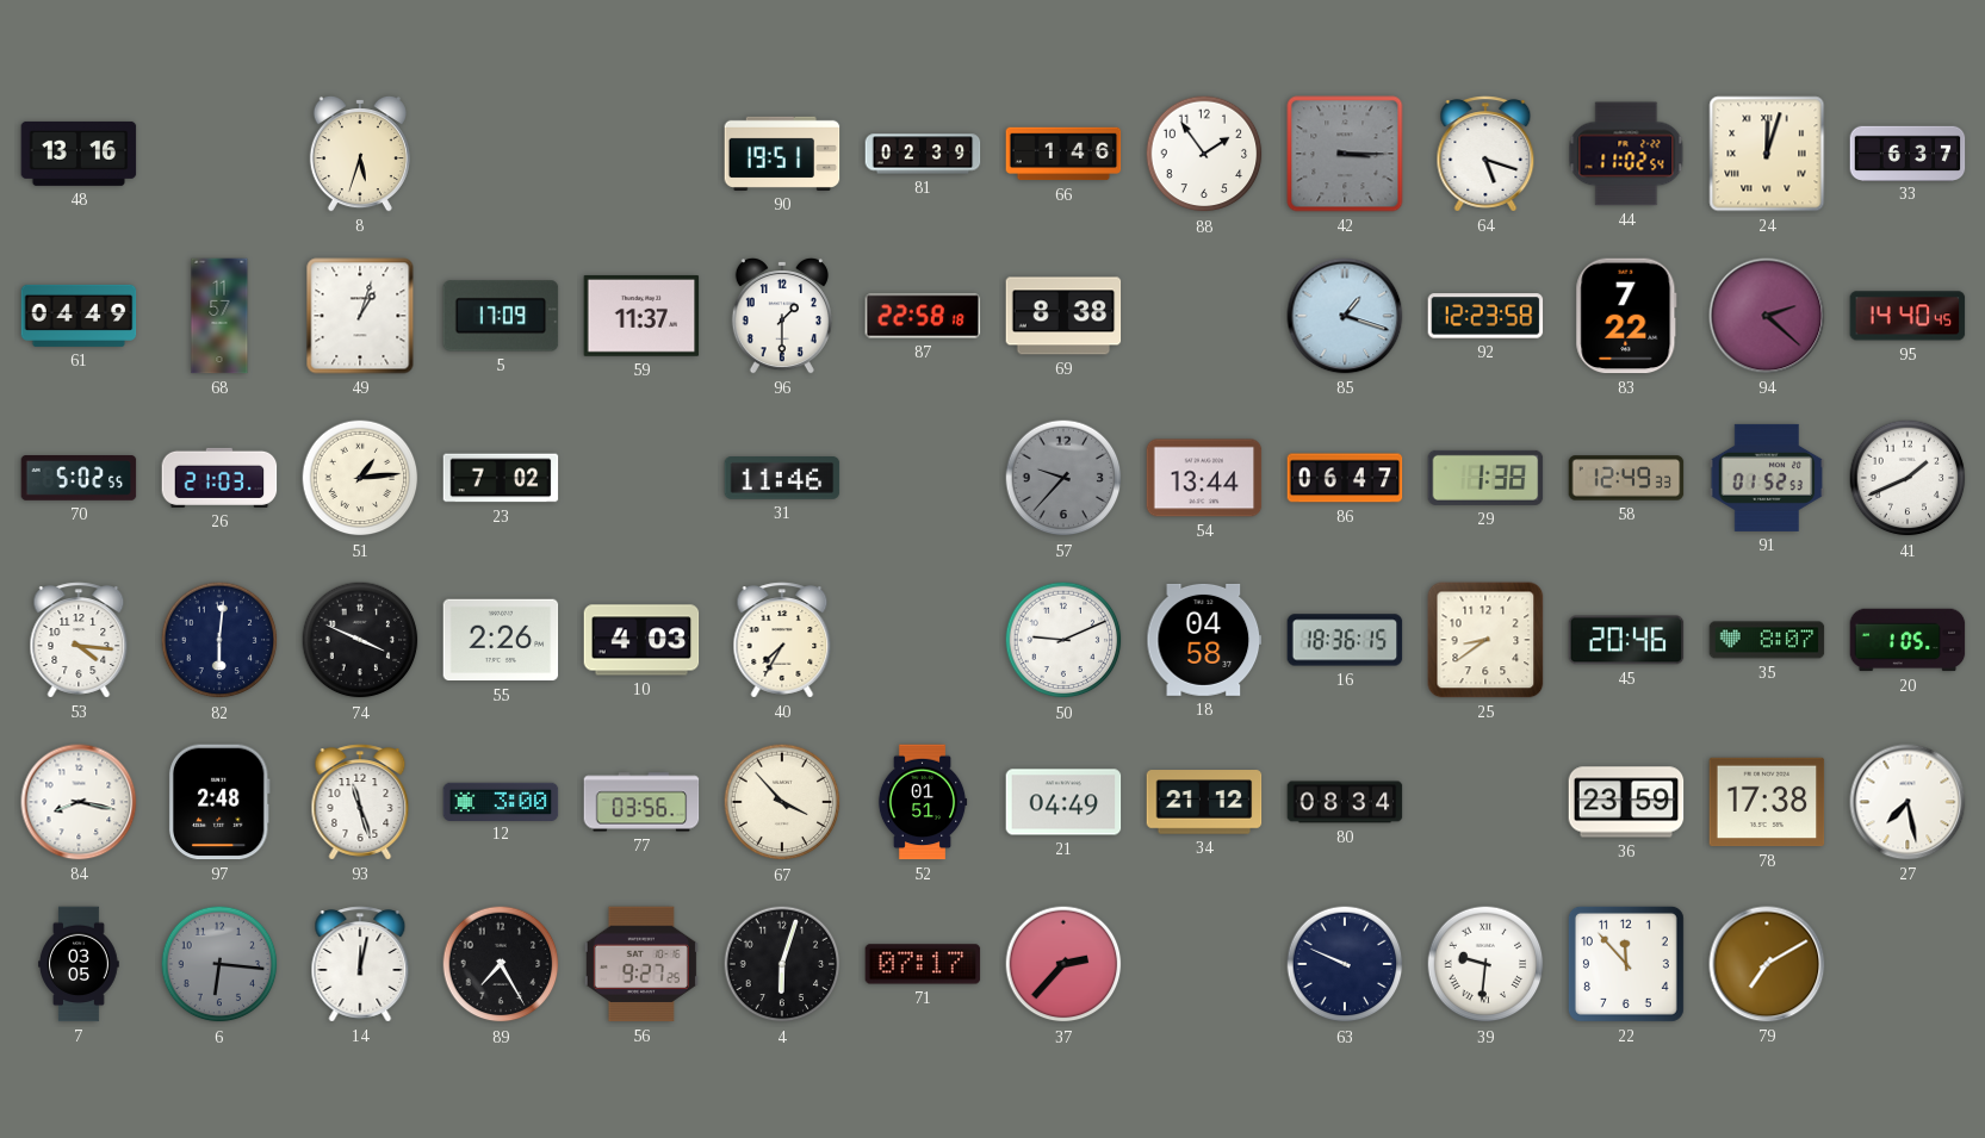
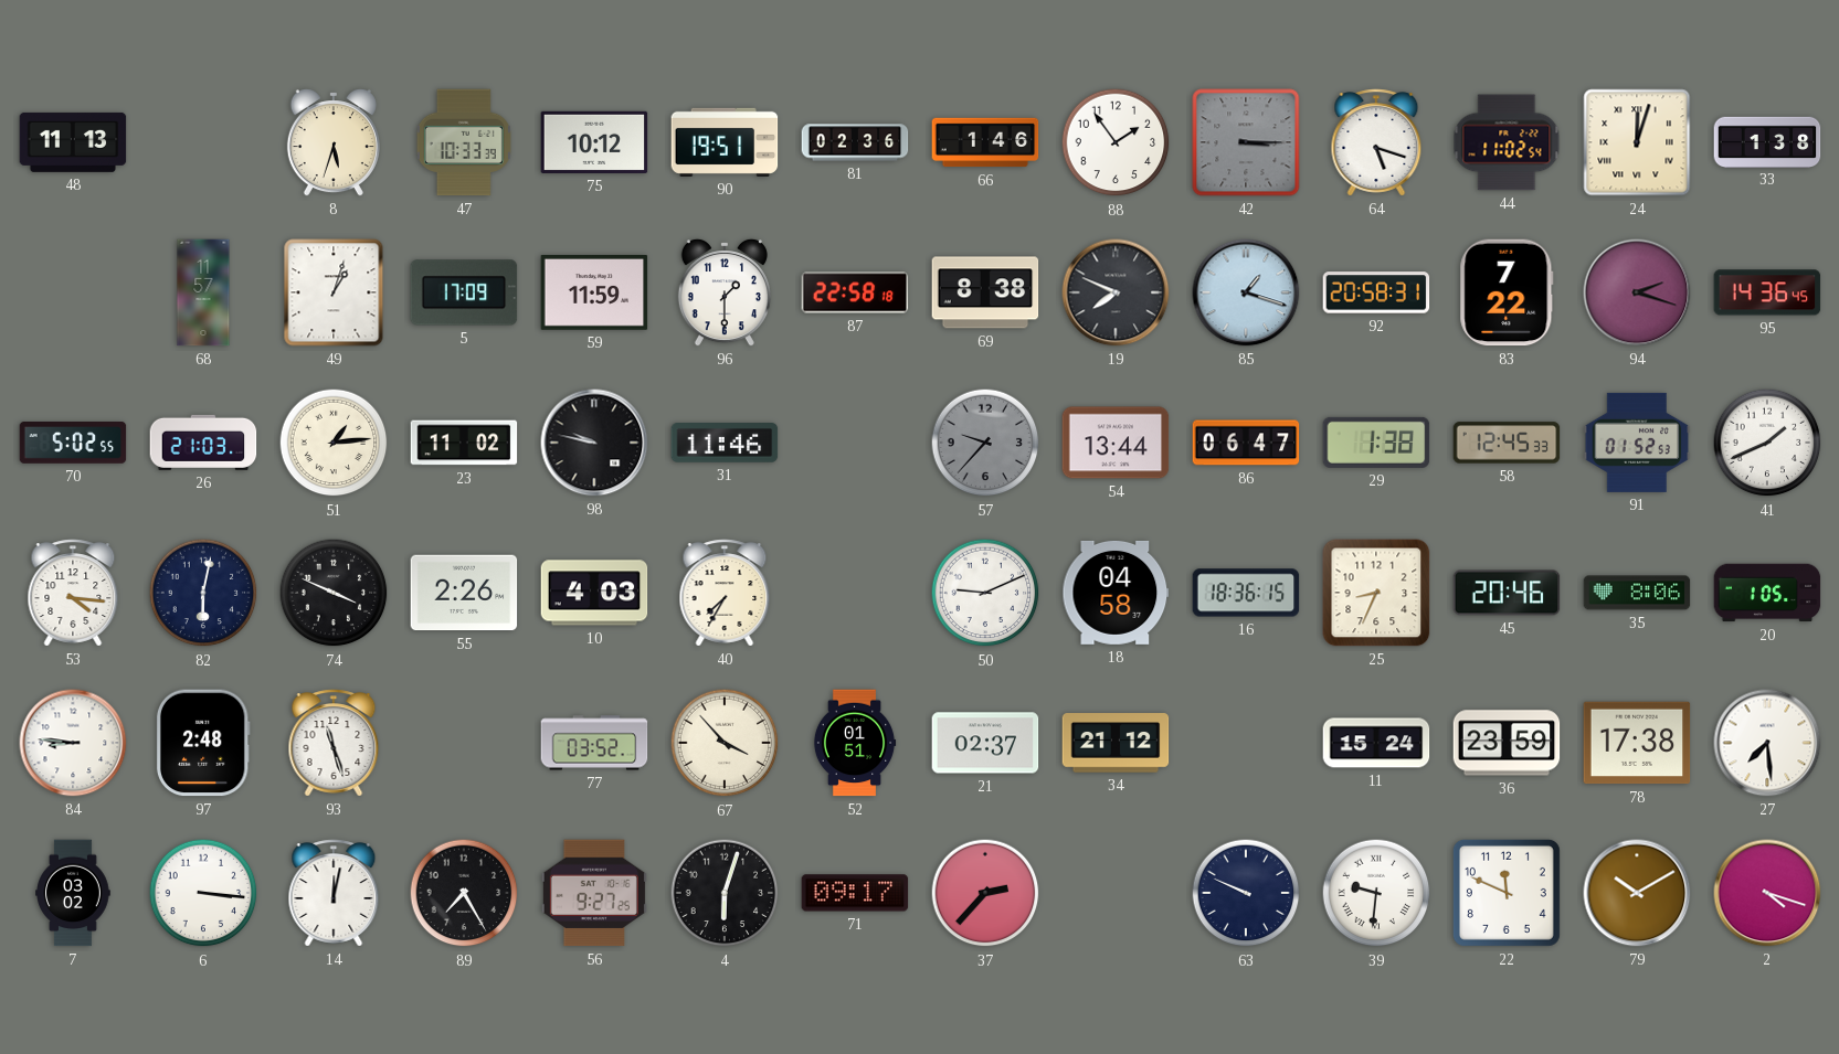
48: 13:16 -> 11:13 (73, 142)
47: none -> 10:33 (464, 142)
75: none -> 10:12 (594, 142)
81: 02:39 -> 02:36 (855, 142)
33: 6:37 -> 1:38 (1767, 141)
61: 04:49 -> none (79, 316)
59: 11:37 -> 11:59 (594, 292)
19: none -> 7:49 (1116, 292)
92: 12:23 -> 20:58 (1376, 292)
94: 2:22 -> 2:18 (1637, 292)
95: 14:40 -> 14:36 (1767, 292)
23: 7:02 -> 11:02 (464, 443)
98: none -> 9:47 (594, 443)
58: 12:49 -> 12:45 (1507, 443)
82: 6:01 -> 6:02 (203, 593)
25: 8:39 -> 8:34 (1376, 593)
35: 8:07 -> 8:06 (1637, 593)
84: 8:17 -> 8:46 (73, 743)
12: 3:00 -> none (501, 801)
77: 03:56 -> 03:52 (594, 743)
21: 04:49 -> 02:37 (985, 743)
80: 08:34 -> none (1345, 802)
11: none -> 15:24 (1376, 743)
27: 7:28 -> 7:29 (1767, 743)
7: 03:05 -> 03:02 (73, 893)
6: 6:16 -> 3:16 (203, 893)
6 dial: grey -> white (203, 893)
71: 07:17 -> 09:17 (855, 893)
22: 11:53 -> 11:49 (1507, 893)
79: 7:10 -> 10:10 (1637, 893)
2: none -> 4:18 (1767, 893)
